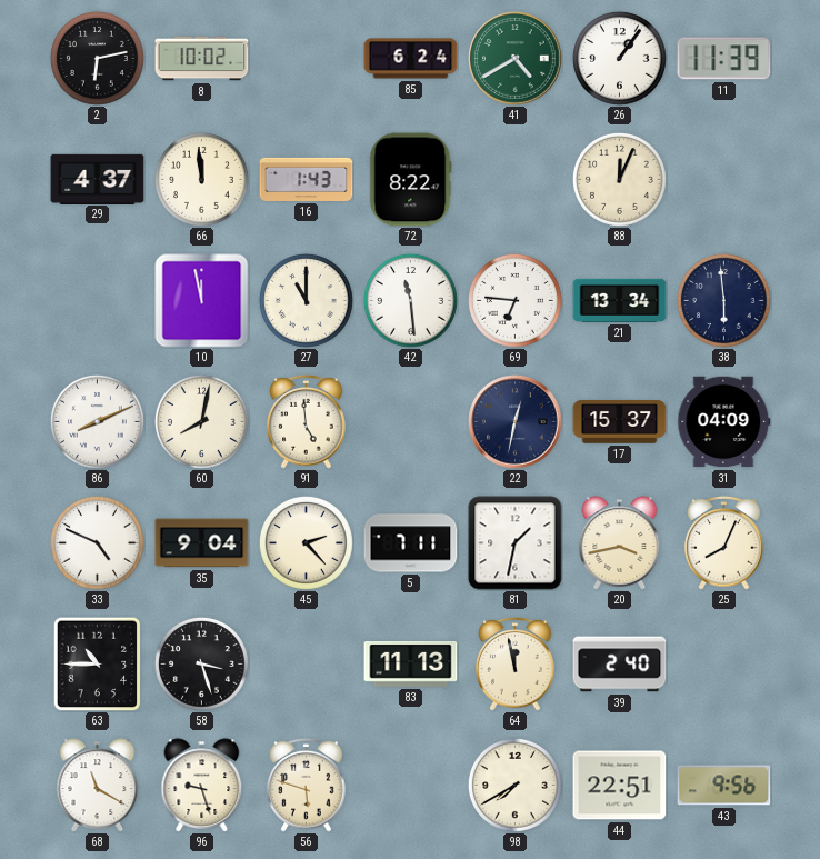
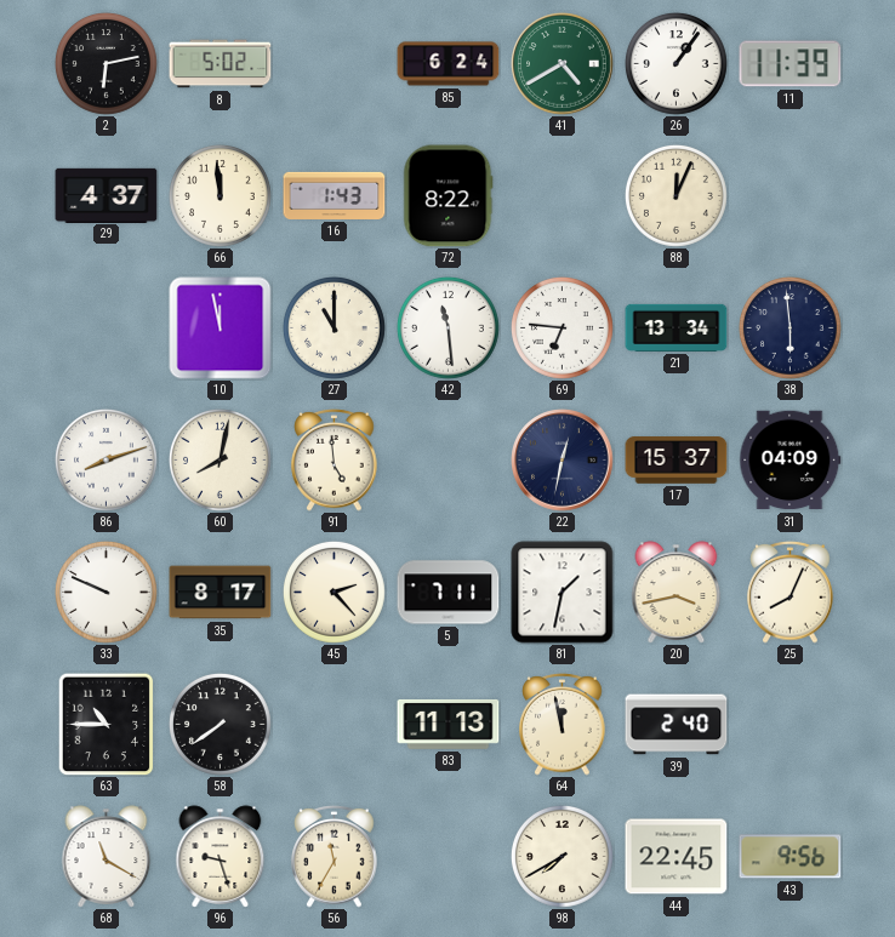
8: 10:02 -> 5:02 (221, 64)
86: 8:11 -> 8:12 (107, 461)
33: 4:49 -> 9:49 (107, 593)
35: 9:04 -> 8:17 (221, 593)
58: 3:27 -> 7:39 (221, 725)
56: 5:48 -> 11:35 (335, 857)
44: 22:51 -> 22:45 (677, 857)
